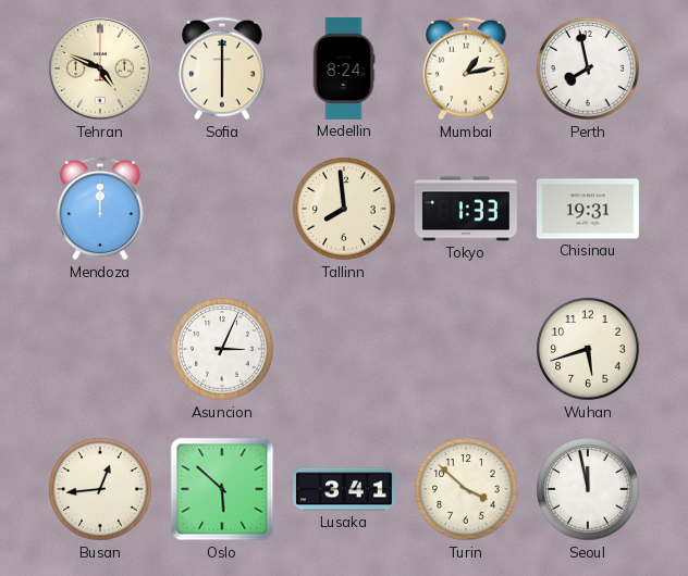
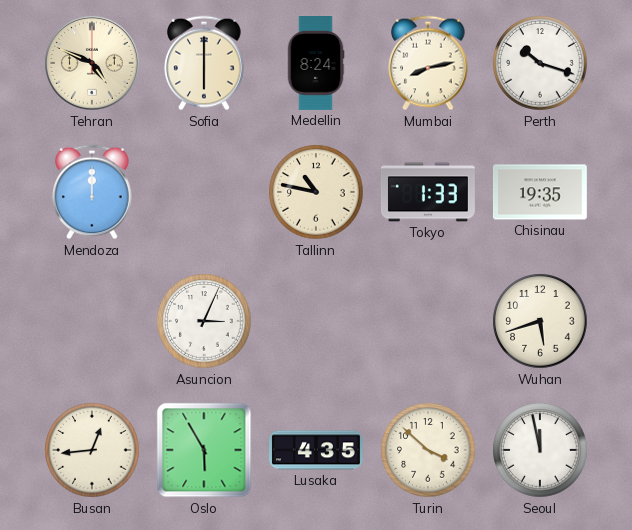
Mumbai: 1:13 -> 8:13 (428, 63)
Perth: 7:58 -> 10:18 (540, 63)
Tallinn: 7:59 -> 10:47 (316, 192)
Chisinau: 19:31 -> 19:35 (540, 192)
Oslo: 5:52 -> 5:55 (204, 450)
Lusaka: 3:41 -> 4:35 (317, 450)
